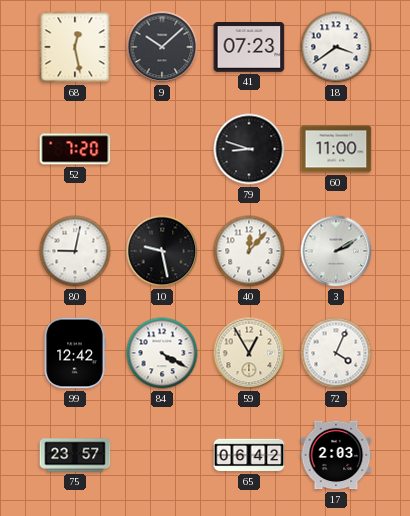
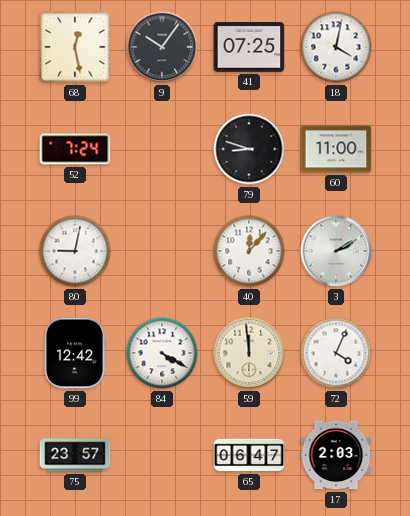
9: 10:08 -> 10:06 (162, 47)
41: 07:23 -> 07:25 (249, 47)
18: 3:39 -> 4:02 (336, 47)
52: 7:20 -> 7:24 (75, 149)
10: 9:28 -> none (162, 251)
59: 12:55 -> 11:59 (249, 353)
65: 06:42 -> 06:47 (249, 455)
